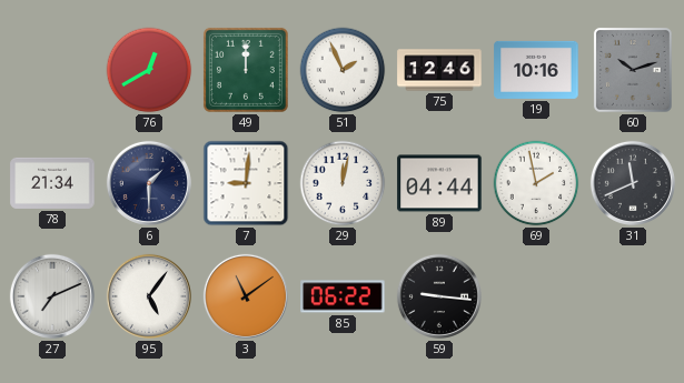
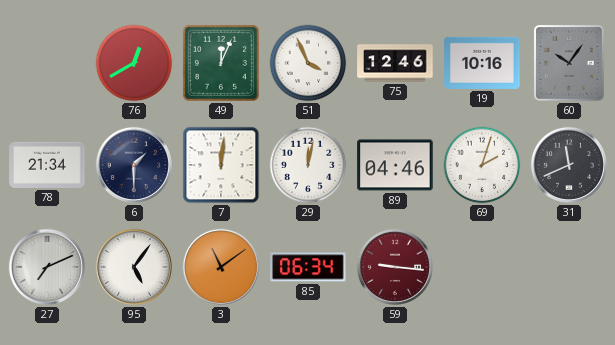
49: 12:00 -> 12:04 (221, 63)
51: 1:56 -> 3:56 (308, 63)
60: 10:12 -> 10:06 (569, 63)
7: 9:01 -> 12:01 (221, 165)
89: 04:44 -> 04:46 (395, 165)
69: 1:58 -> 2:03 (482, 165)
85: 06:22 -> 06:34 (308, 267)
59 dial: black -> burgundy (395, 267)
